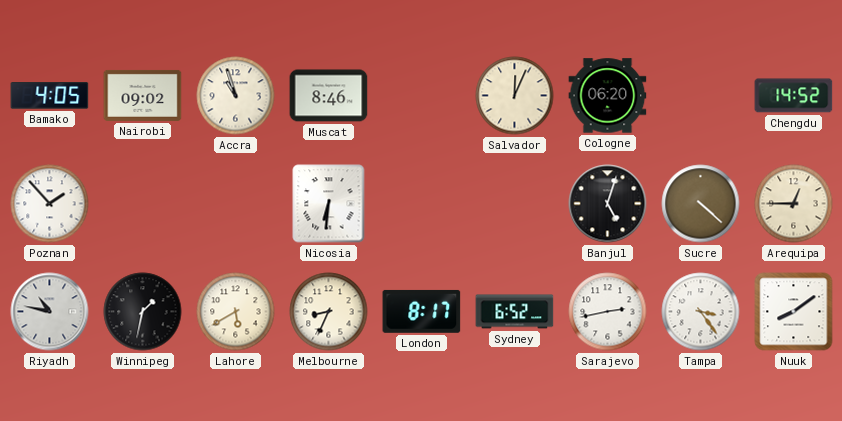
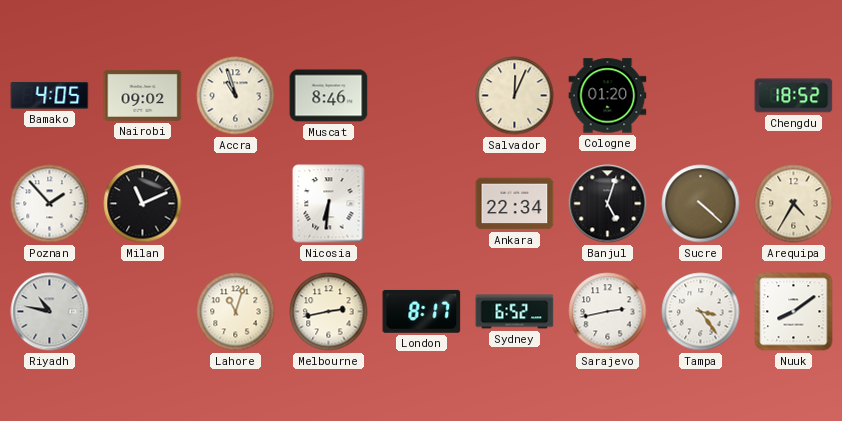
Cologne: 06:20 -> 01:20 (608, 96)
Chengdu: 14:52 -> 18:52 (794, 96)
Milan: none -> 11:11 (143, 204)
Ankara: none -> 22:34 (515, 204)
Arequipa: 12:45 -> 4:35 (794, 204)
Winnipeg: 1:32 -> none (143, 312)
Lahore: 5:40 -> 11:03 (236, 312)
Melbourne: 8:34 -> 2:43 (329, 312)
